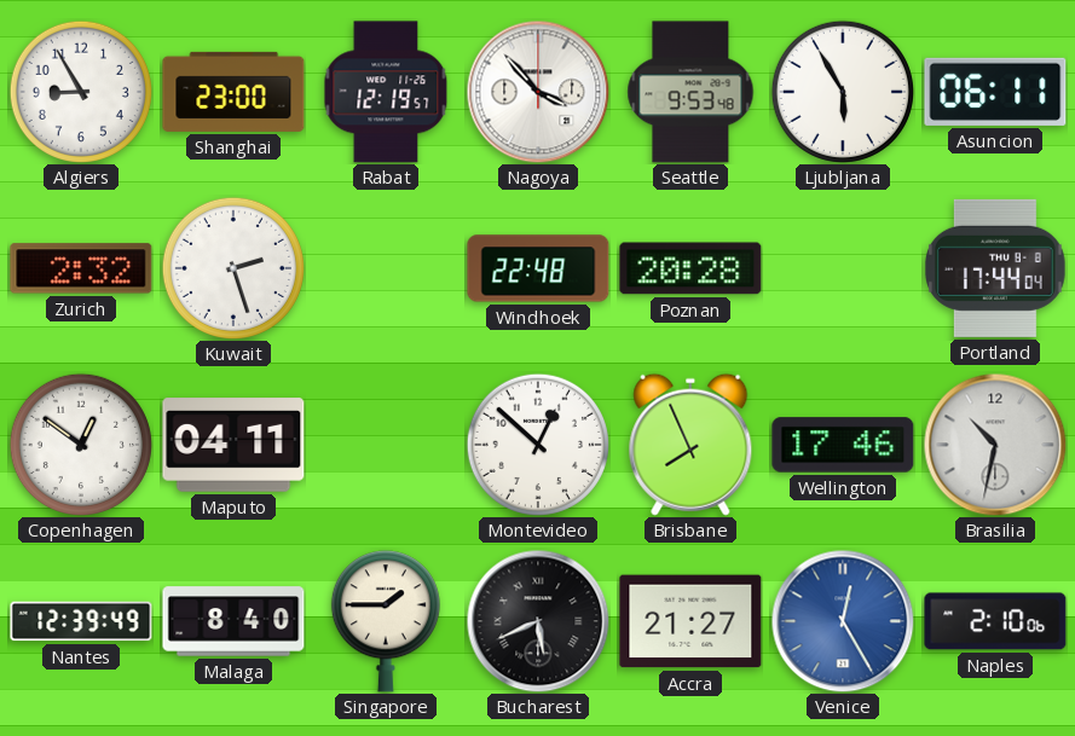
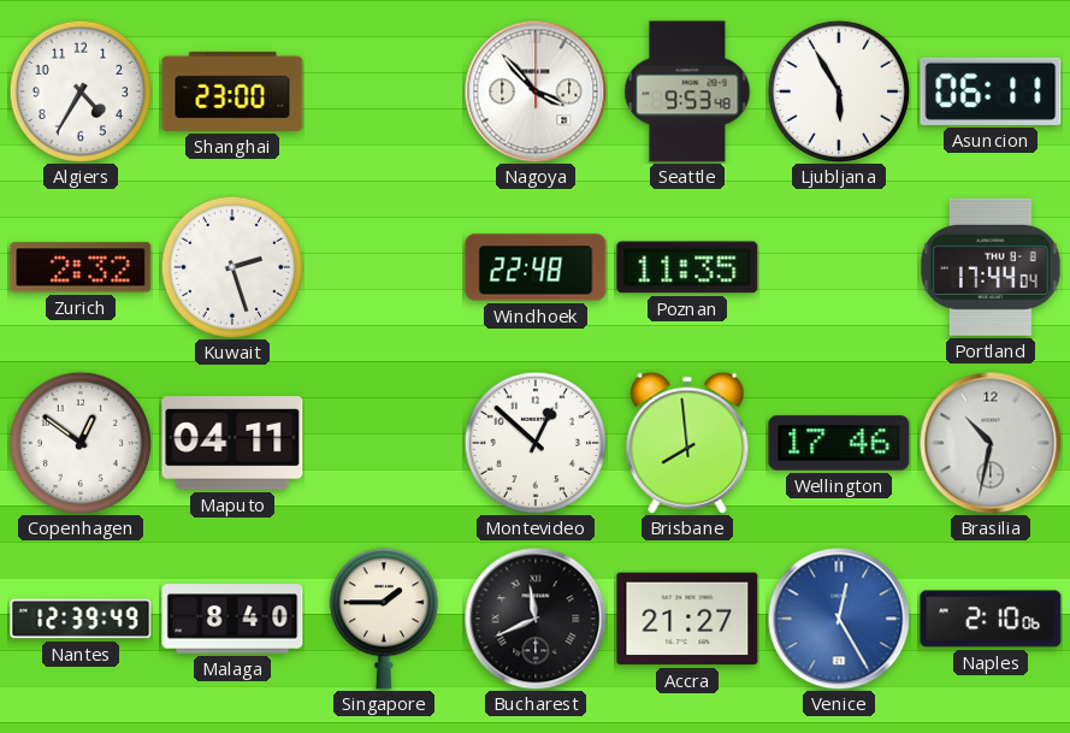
Algiers: 8:55 -> 4:35 (81, 91)
Rabat: 12:19 -> none (386, 92)
Poznan: 20:28 -> 11:35 (687, 267)
Brisbane: 7:56 -> 7:59 (687, 443)
Bucharest: 5:41 -> 11:41 (536, 619)
